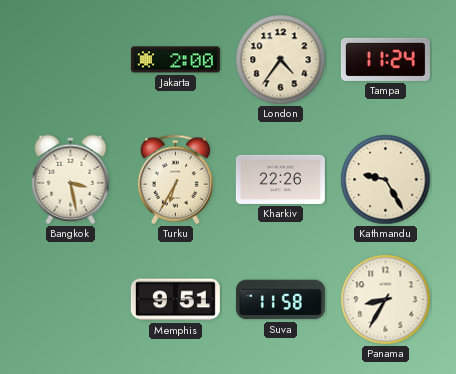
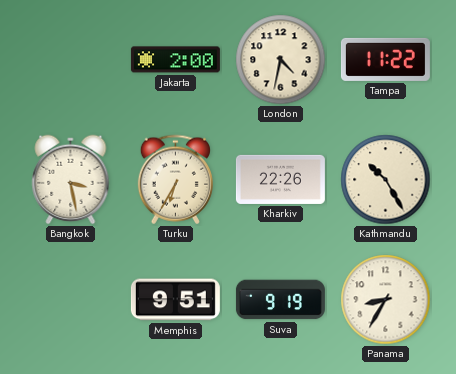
London: 4:36 -> 4:32 (281, 60)
Tampa: 11:24 -> 11:22 (385, 59)
Kathmandu: 9:25 -> 10:25 (386, 180)
Suva: 11:58 -> 9:19 (280, 300)
